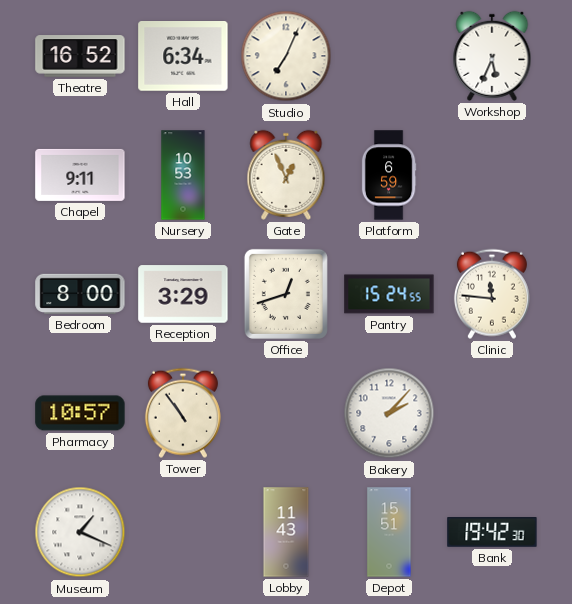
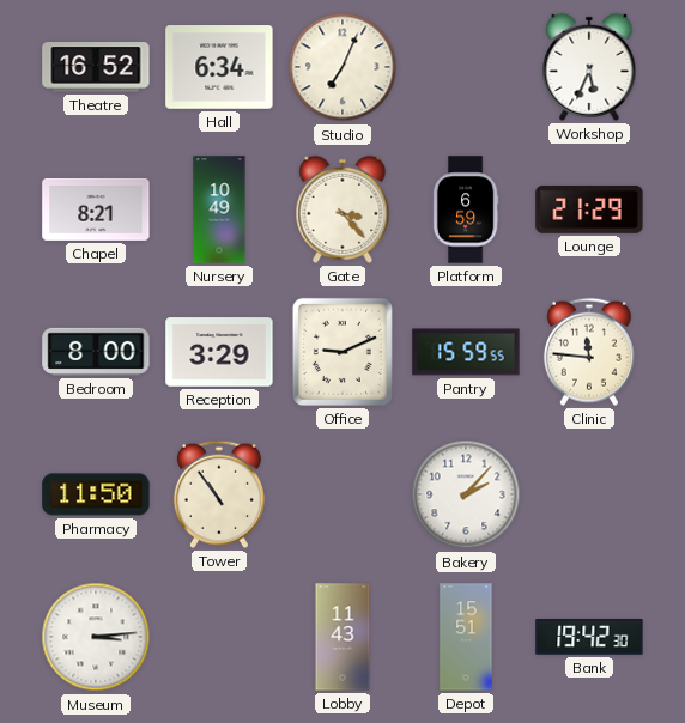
Chapel: 9:11 -> 8:21 (96, 209)
Nursery: 10:53 -> 10:49 (219, 209)
Gate: 12:56 -> 3:23 (342, 209)
Lounge: none -> 21:29 (589, 209)
Office: 12:42 -> 9:11 (342, 352)
Pantry: 15:24 -> 15:59 (466, 352)
Pharmacy: 10:57 -> 11:50 (96, 494)
Museum: 1:19 -> 3:14 (96, 637)
